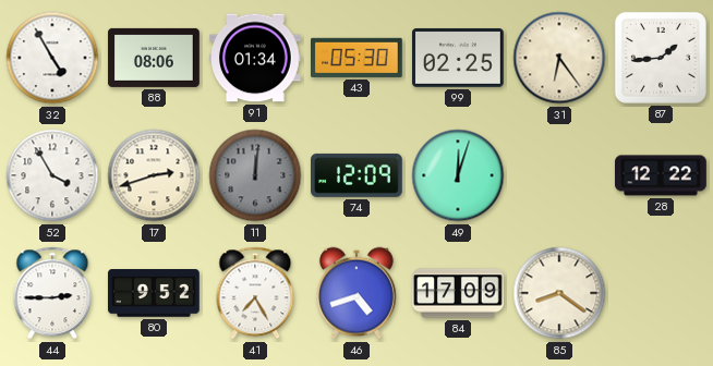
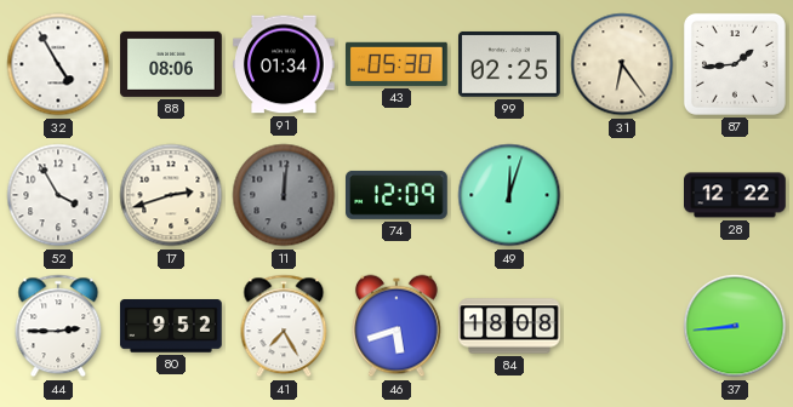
46: 4:42 -> 5:42 (398, 326)
84: 17:09 -> 18:08 (509, 326)
85: 8:21 -> none (559, 293)
37: none -> 8:44 (735, 326)
